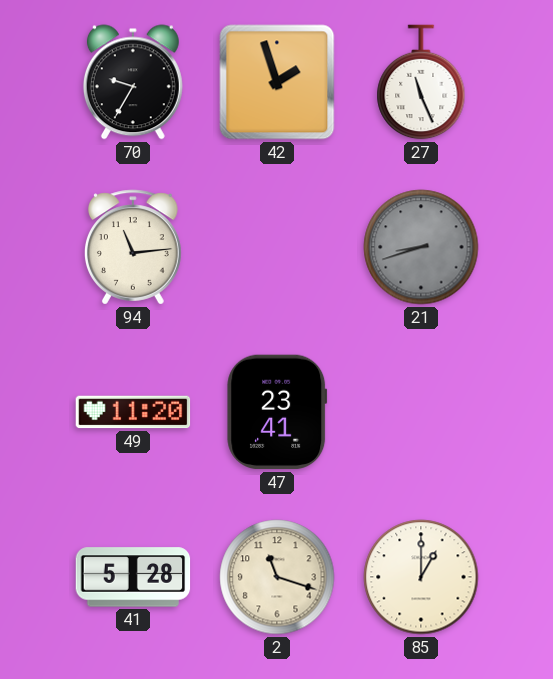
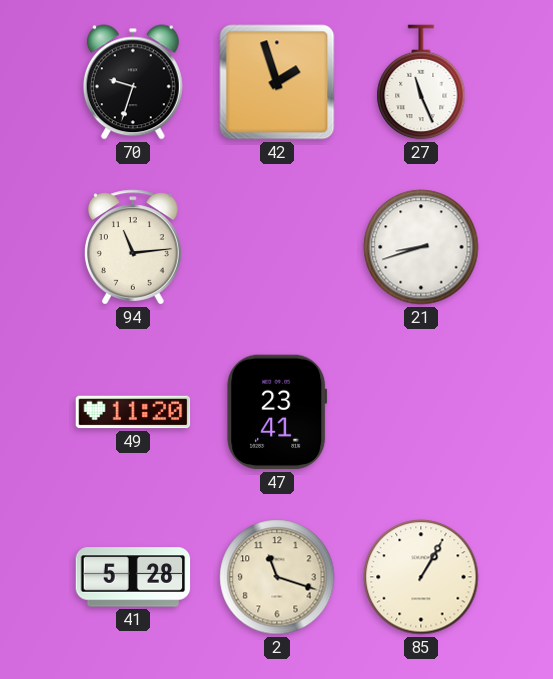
70: 9:35 -> 9:33 (133, 82)
21 dial: grey -> white (421, 247)
85: 1:00 -> 1:05 (421, 577)
